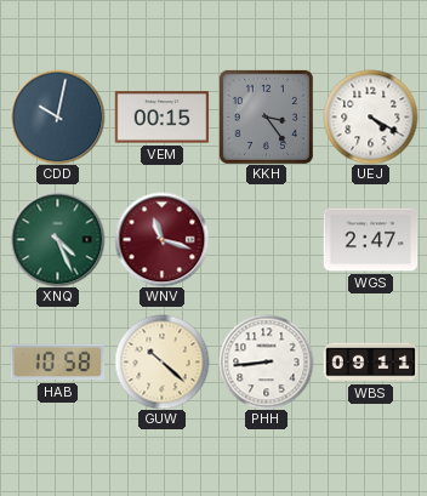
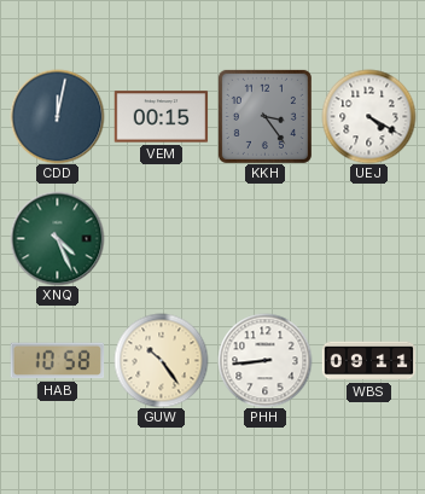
CDD: 10:02 -> 12:02 (57, 116)
WNV: 11:18 -> none (161, 239)
WGS: 2:47 -> none (370, 240)
GUW: 10:22 -> 10:24 (161, 360)
